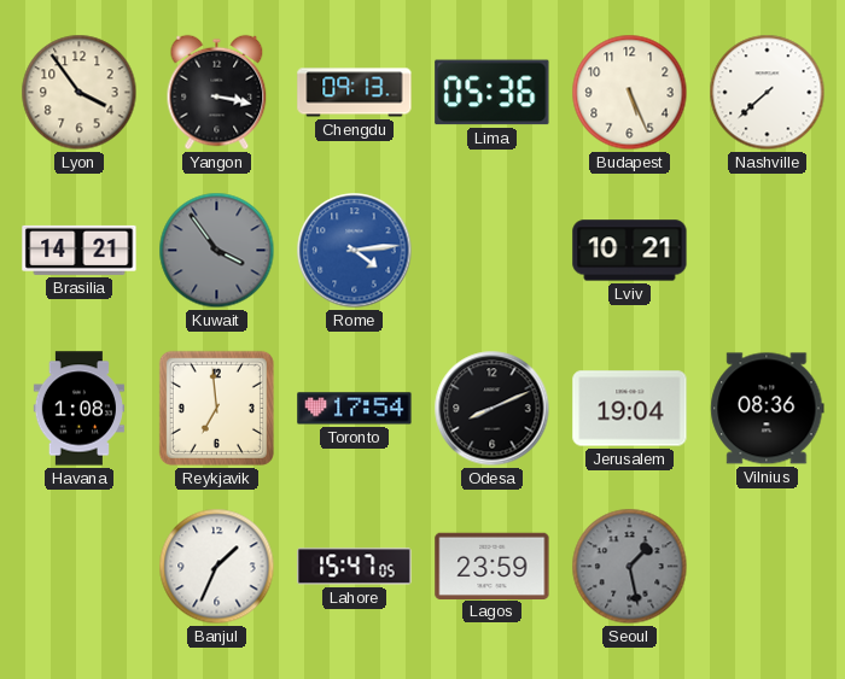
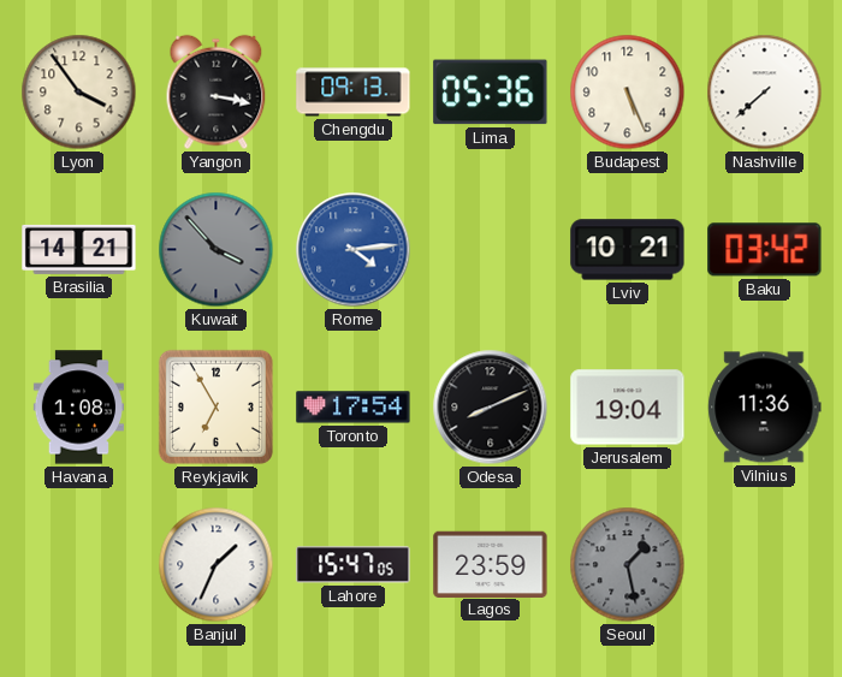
Kuwait: 3:54 -> 3:53 (217, 250)
Baku: none -> 03:42 (765, 250)
Reykjavik: 6:59 -> 6:55 (215, 406)
Vilnius: 08:36 -> 11:36 (765, 408)
